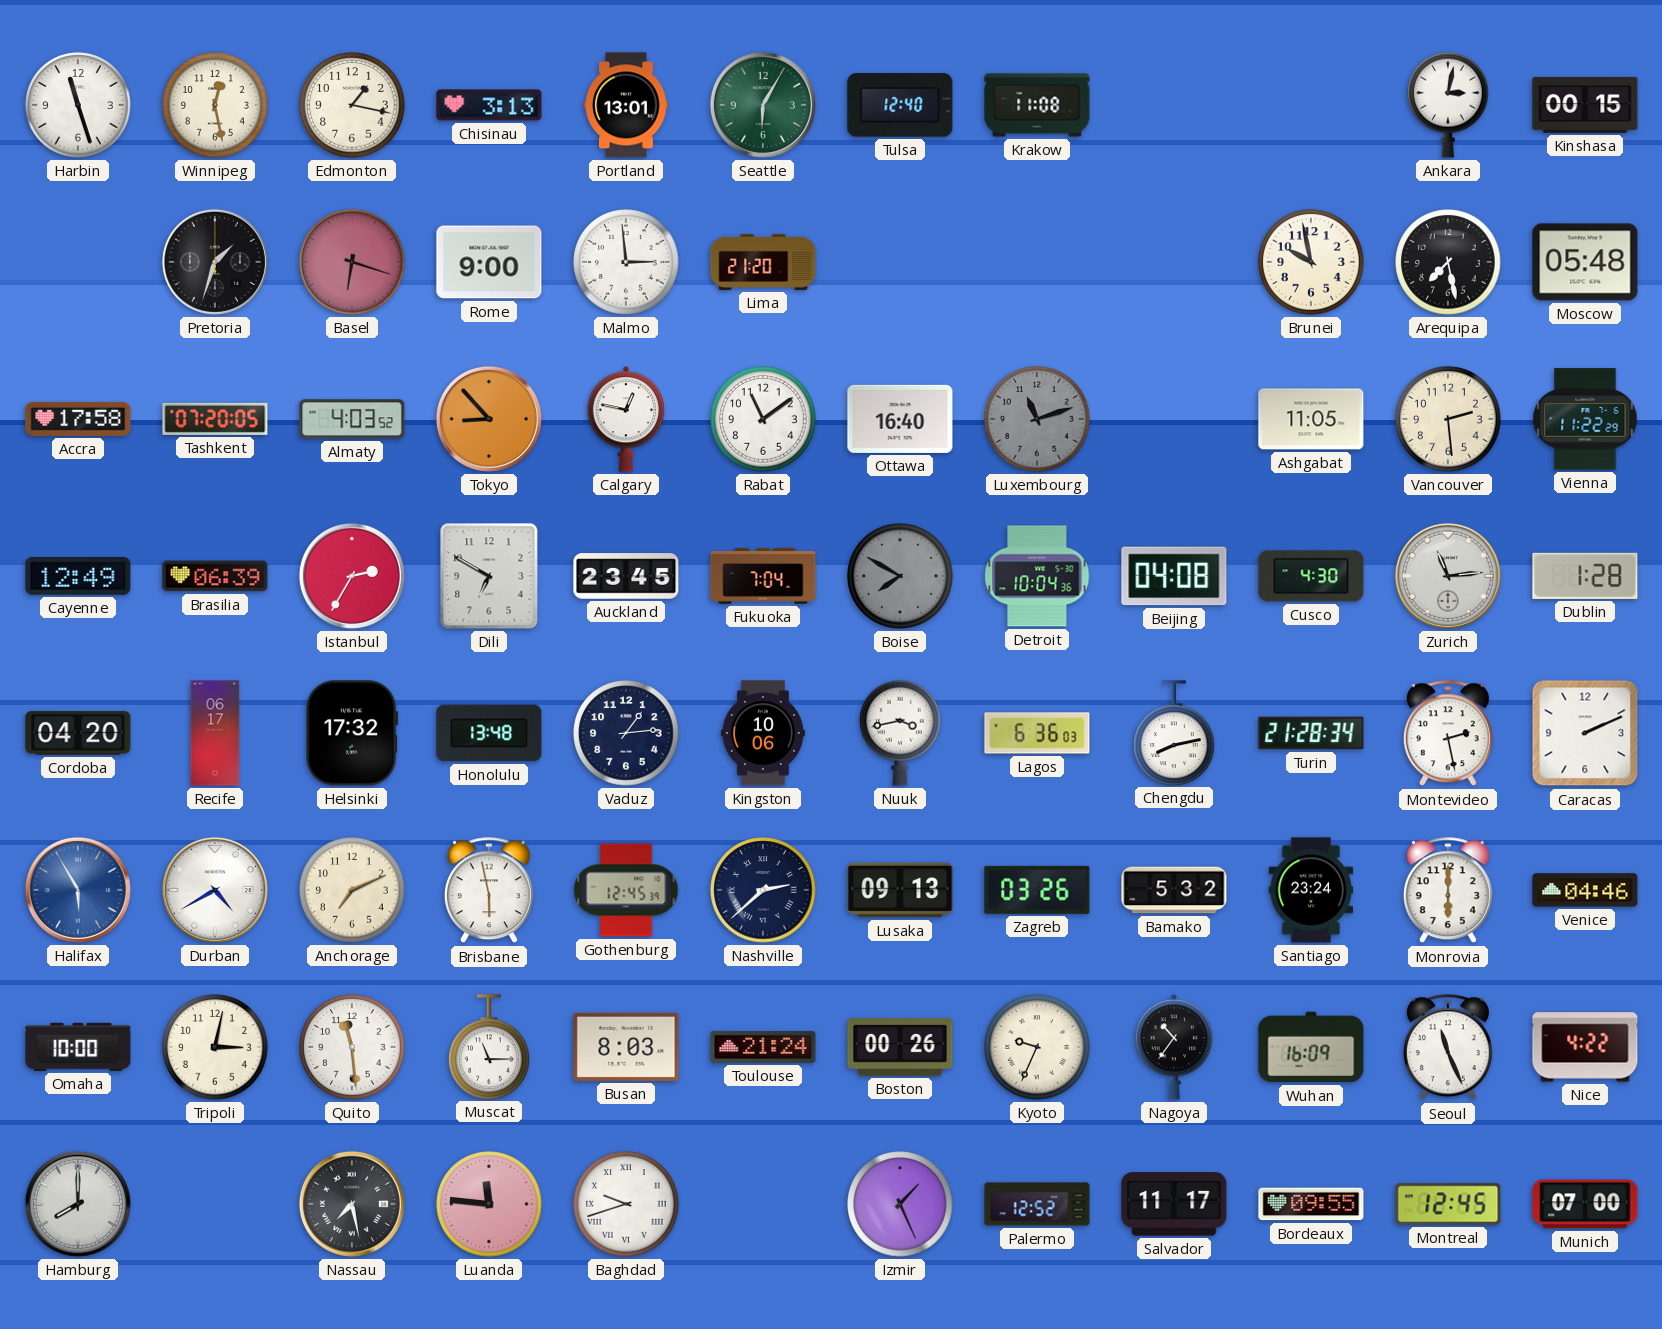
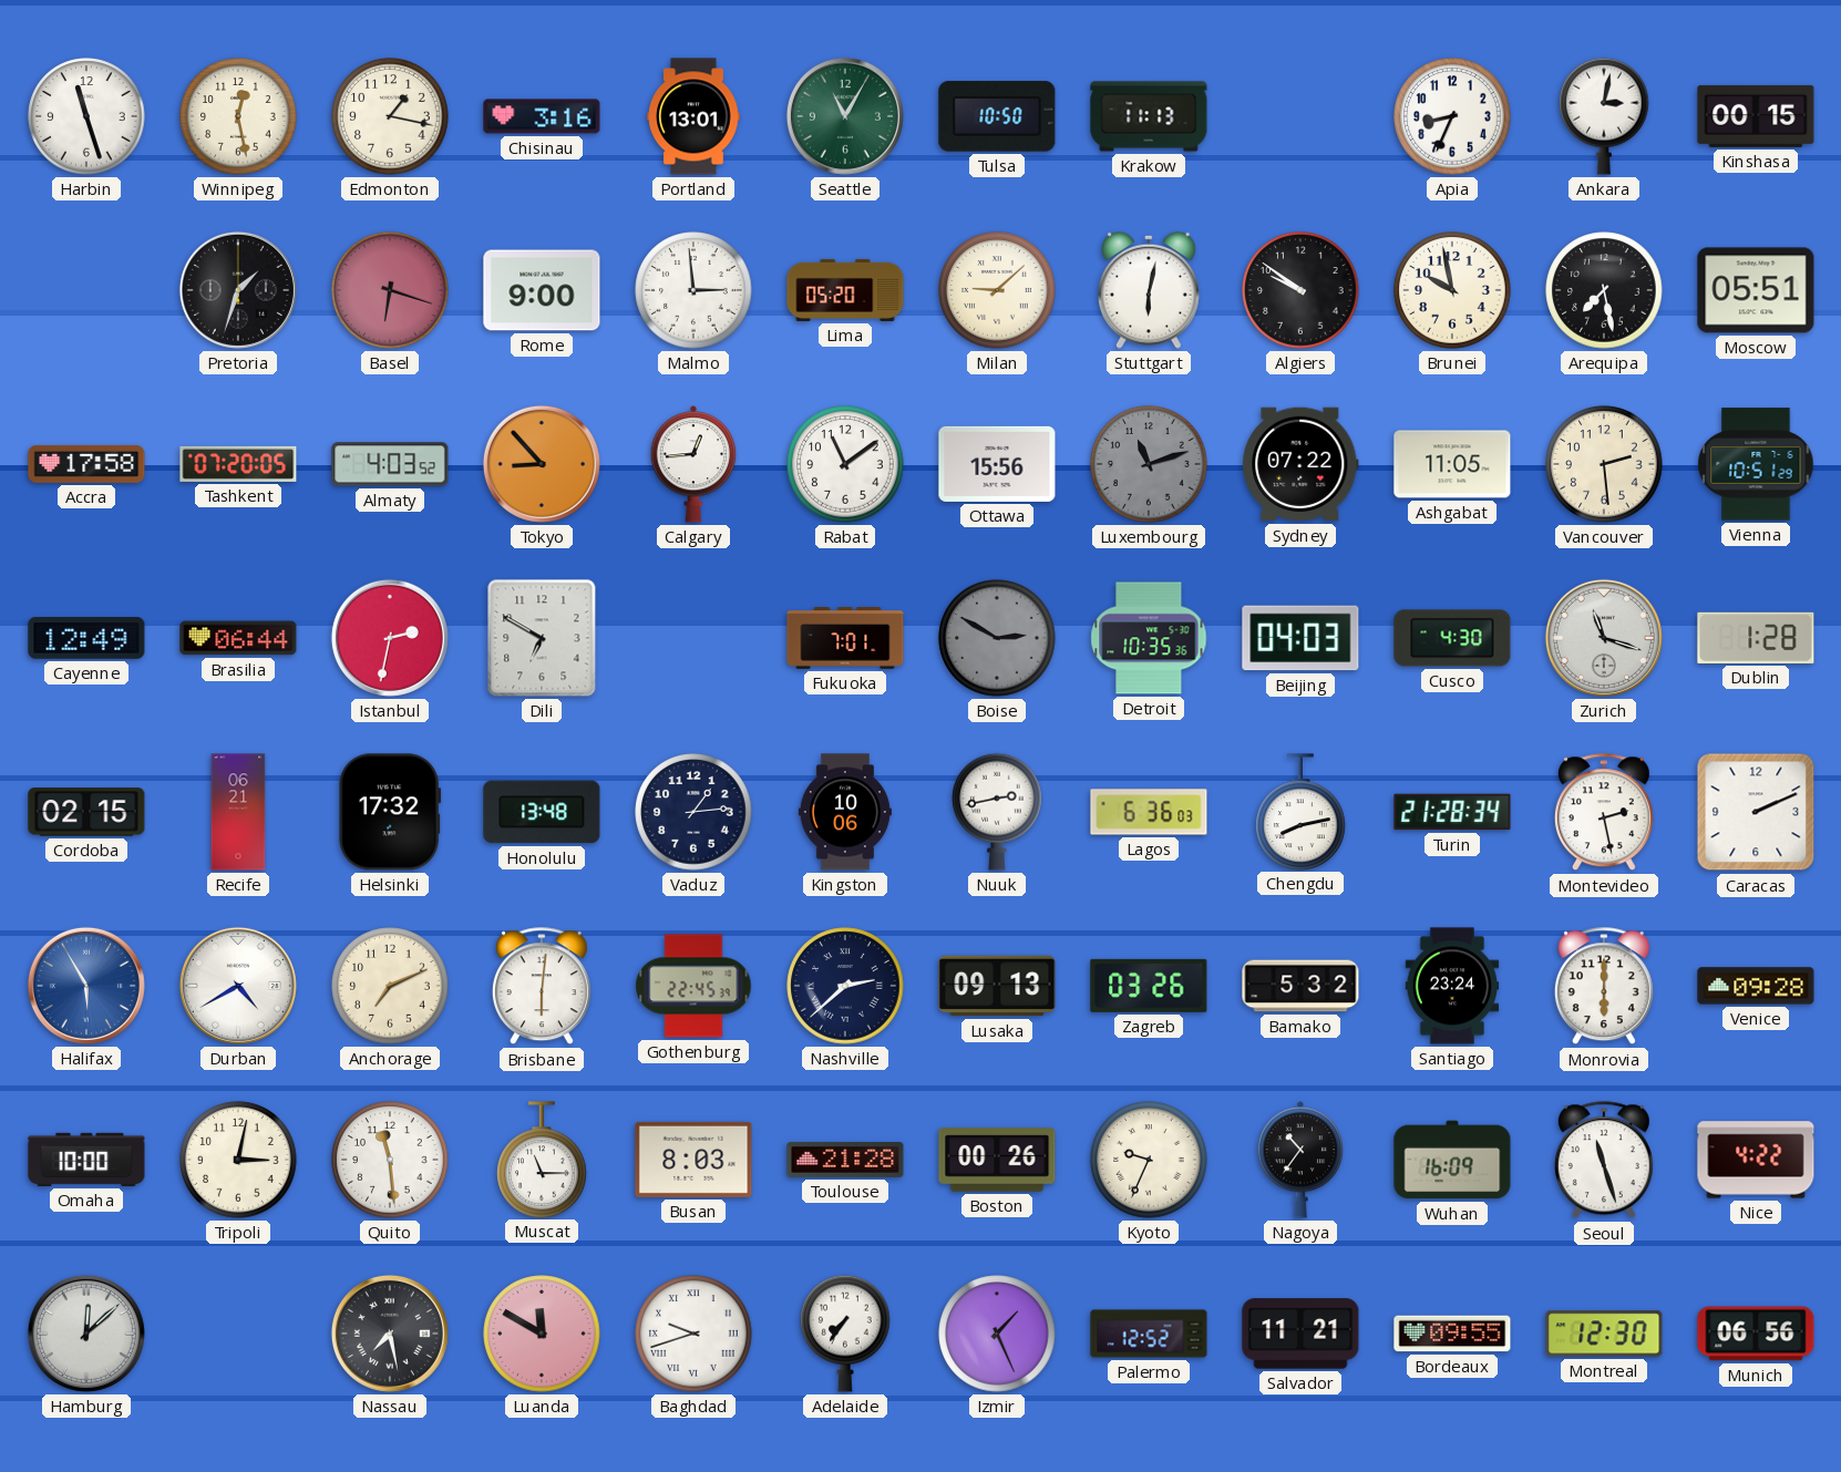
Chisinau: 3:13 -> 3:16 (542, 116)
Seattle: 6:05 -> 11:05 (845, 116)
Tulsa: 12:40 -> 10:50 (997, 116)
Krakow: 11:08 -> 11:13 (1149, 116)
Apia: none -> 8:34 (1452, 116)
Lima: 21:20 -> 05:20 (845, 290)
Milan: none -> 9:08 (997, 290)
Stuttgart: none -> 6:02 (1150, 290)
Algiers: none -> 9:51 (1300, 290)
Moscow: 05:48 -> 05:51 (1756, 290)
Calgary: 12:47 -> 12:44 (693, 464)
Ottawa: 16:40 -> 15:56 (997, 464)
Sydney: none -> 07:22 (1300, 464)
Vienna: 11:22 -> 10:51 (1756, 464)
Brasilia: 06:39 -> 06:44 (238, 638)
Istanbul: 2:35 -> 2:32 (390, 638)
Auckland: 23:45 -> none (626, 576)
Fukuoka: 7:04 -> 7:01 (845, 638)
Boise: 7:50 -> 2:50 (997, 638)
Detroit: 10:04 -> 10:35 (1149, 638)
Beijing: 04:08 -> 04:03 (1300, 638)
Zurich: 11:14 -> 11:18 (1604, 638)
Cordoba: 04:20 -> 02:15 (86, 812)
Recife: 06:17 -> 06:21 (238, 812)
Nuuk: 3:43 -> 2:43 (997, 812)
Brisbane: 5:58 -> 6:01 (542, 987)
Gothenburg: 12:45 -> 22:45 (693, 986)
Venice: 04:46 -> 09:28 (1756, 986)
Toulouse: 21:24 -> 21:28 (845, 1160)
Seoul: 11:26 -> 11:27 (1604, 1161)
Hamburg: 8:00 -> 12:08 (86, 1334)
Luanda: 11:46 -> 11:50 (542, 1334)
Adelaide: none -> 7:36 (845, 1334)
Salvador: 11:17 -> 11:21 (1300, 1334)
Montreal: 12:45 -> 12:30 (1604, 1334)
Munich: 07:00 -> 06:56 (1756, 1334)
